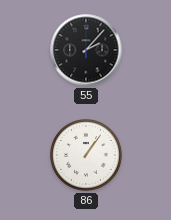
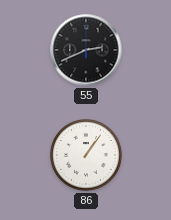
55: 2:07 -> 2:41 (86, 50)
